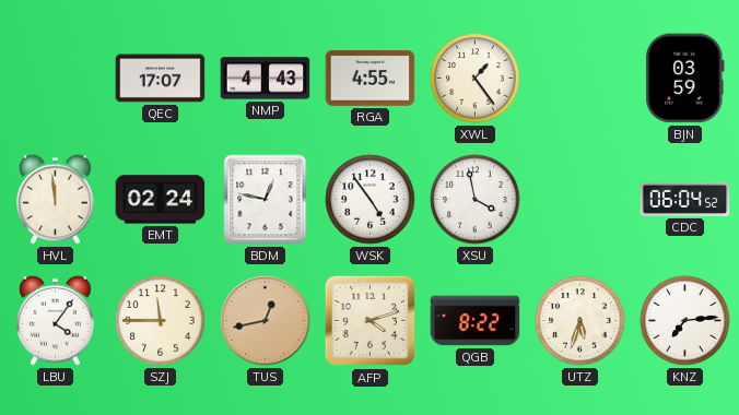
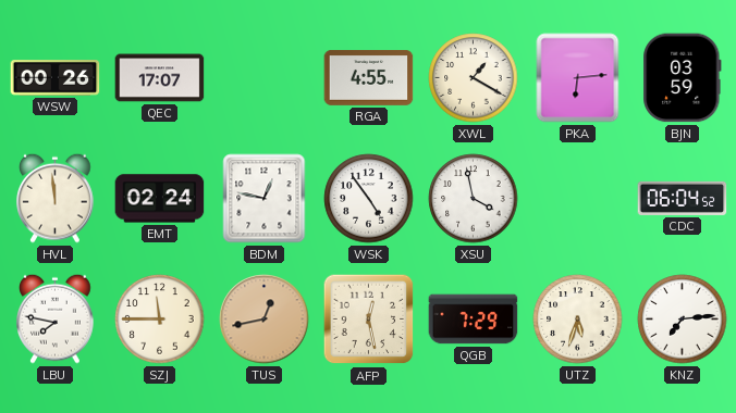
WSW: none -> 00:26 (56, 78)
NMP: 4:43 -> none (266, 79)
XWL: 1:24 -> 1:20 (474, 78)
PKA: none -> 6:14 (578, 78)
LBU: 4:06 -> 7:47 (56, 318)
AFP: 4:12 -> 12:28 (369, 320)
QGB: 8:22 -> 7:29 (474, 320)
